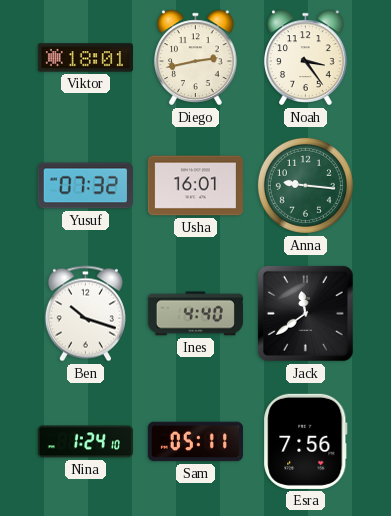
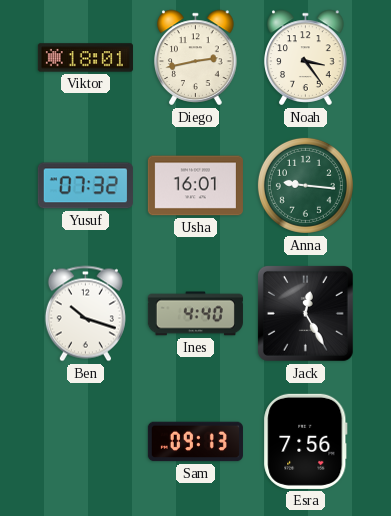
Jack: 11:39 -> 12:25 (305, 313)
Nina: 1:24 -> none (85, 442)
Sam: 05:11 -> 09:13 (195, 442)
